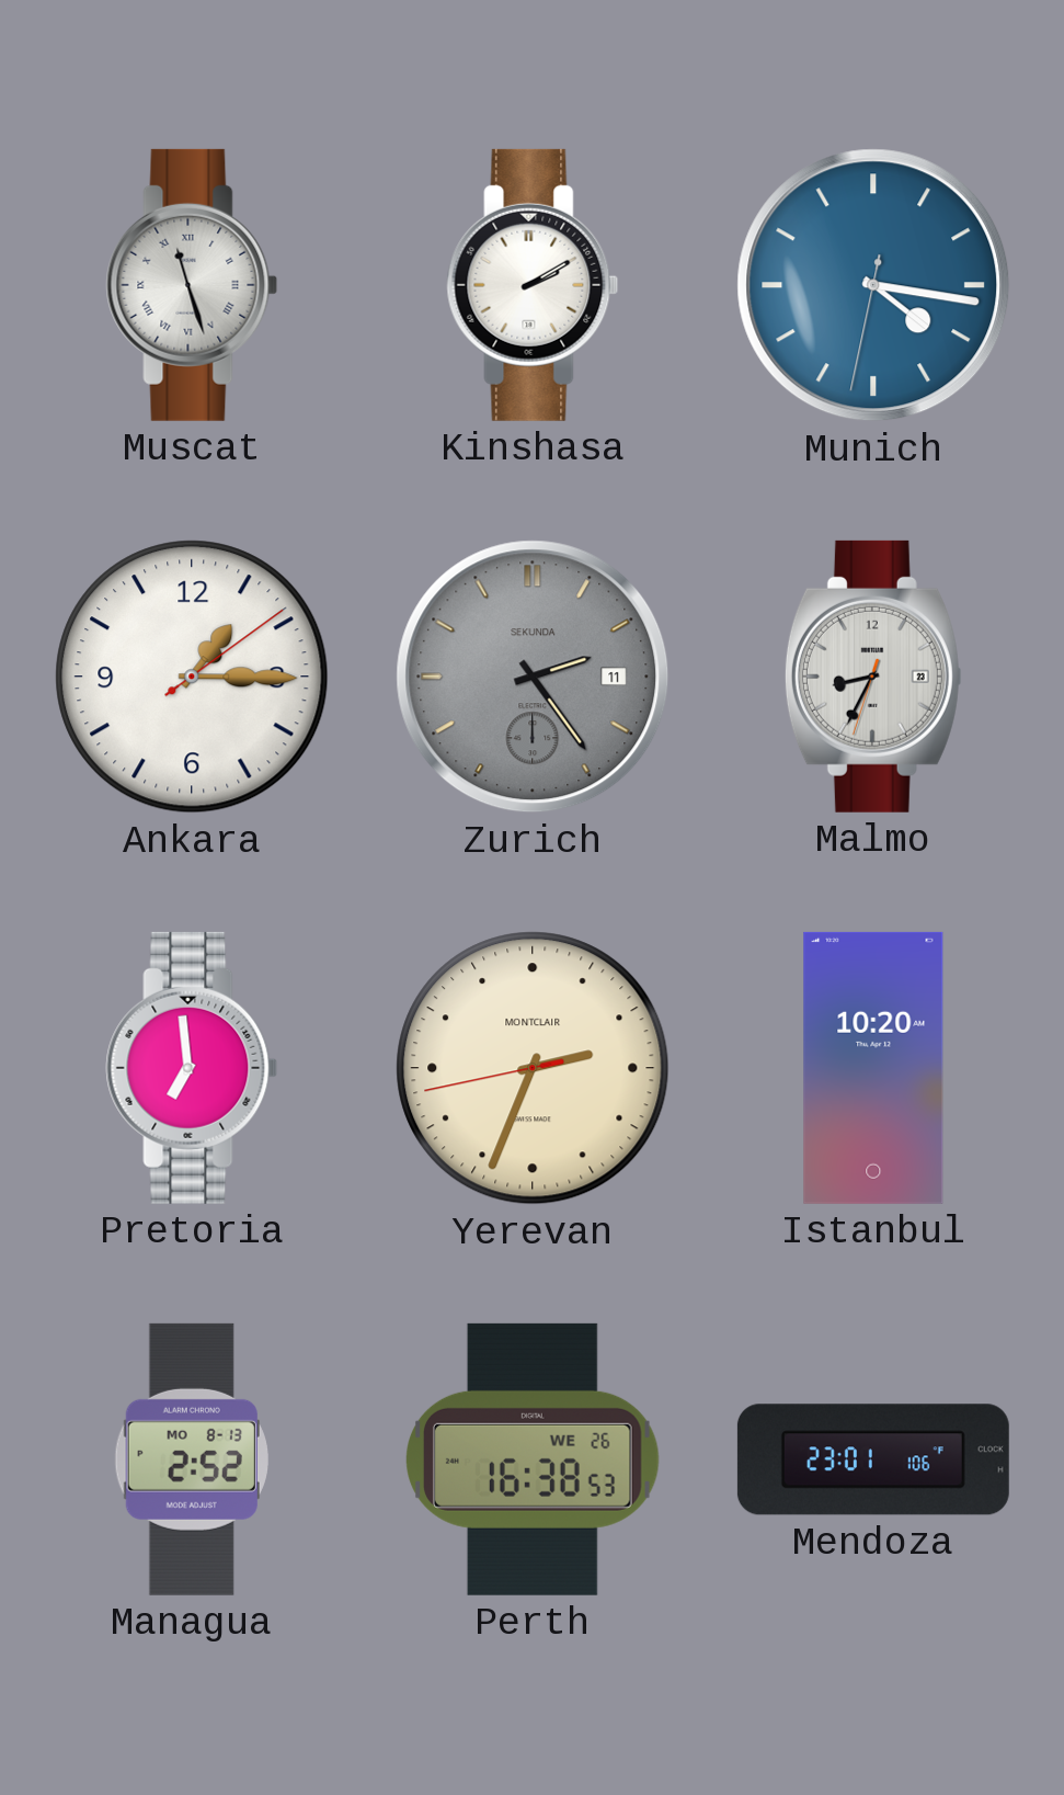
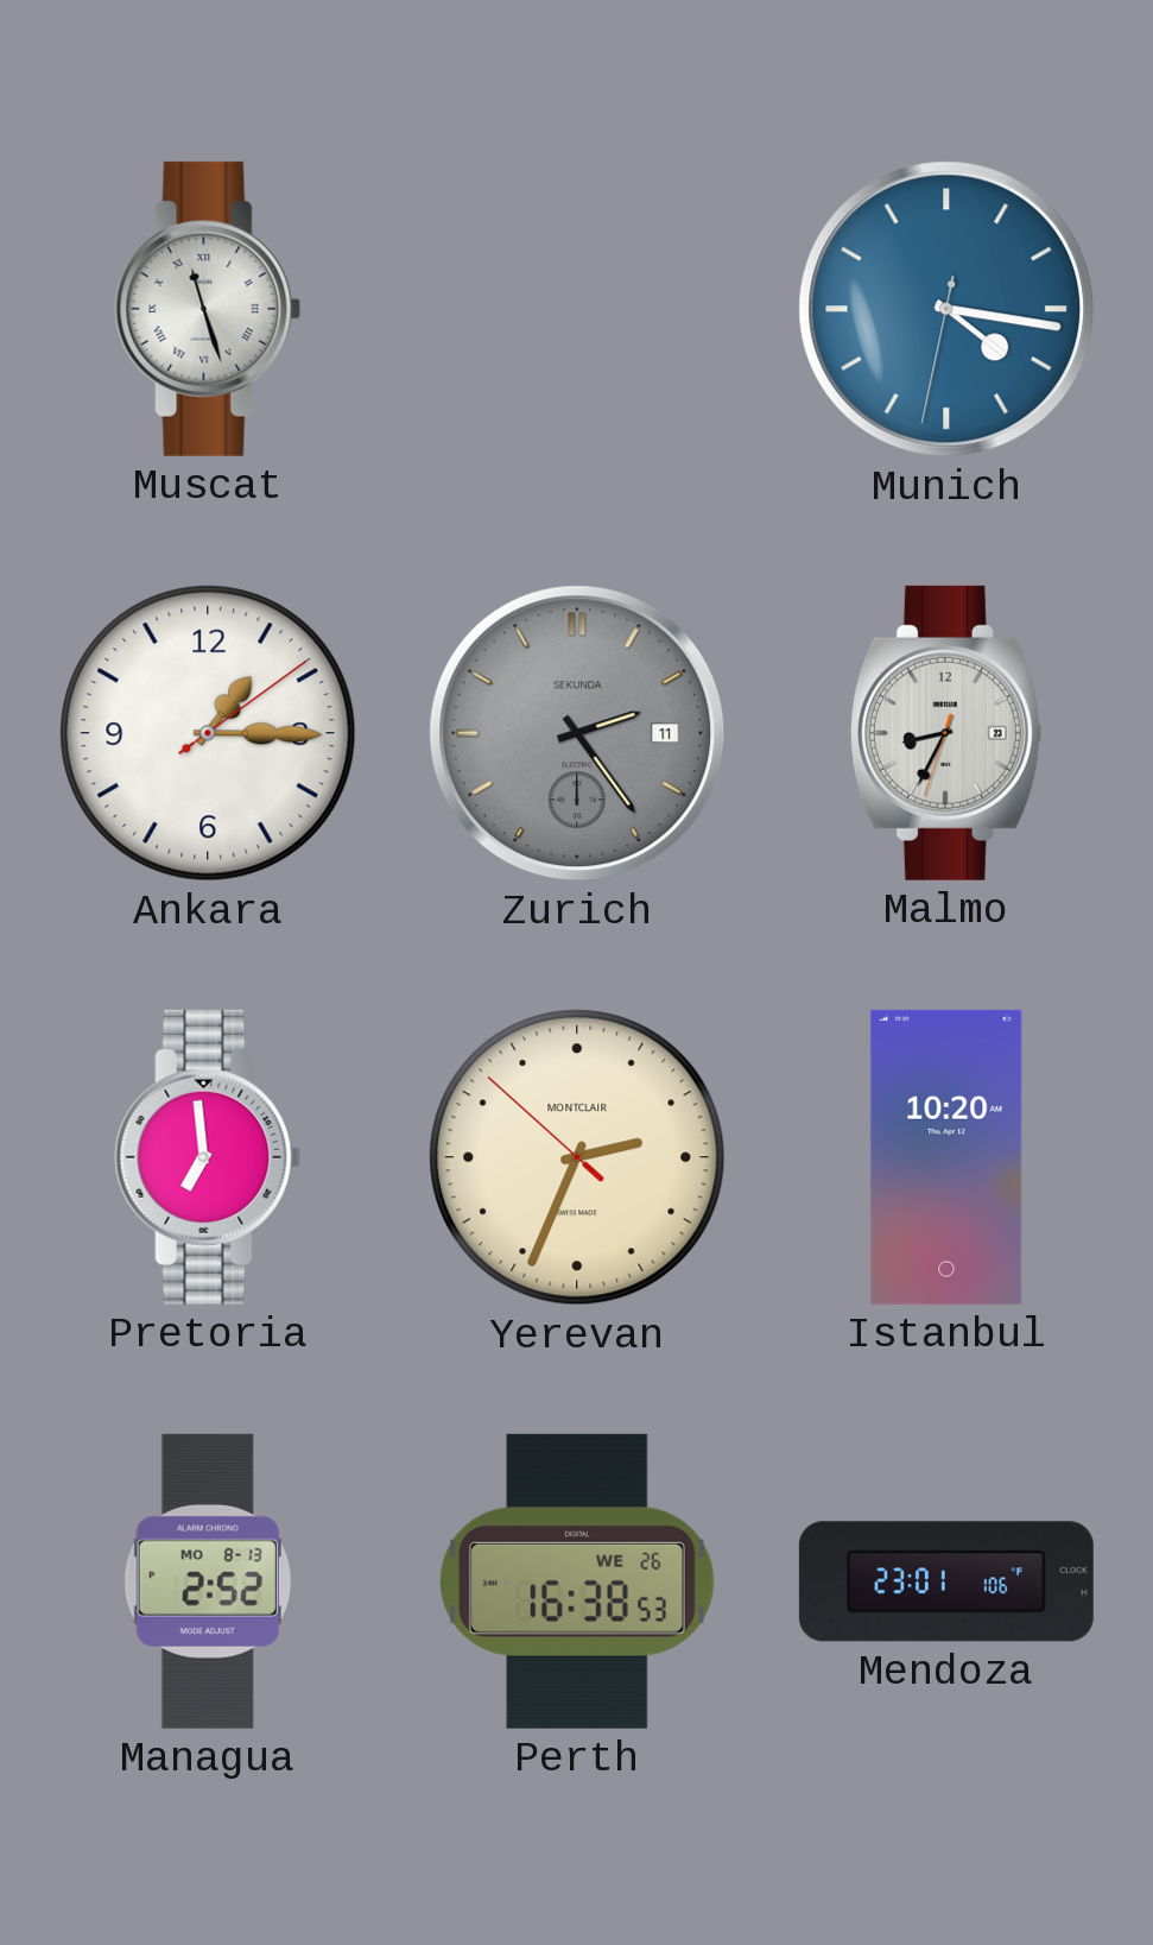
Kinshasa: 2:10 -> none (533, 285)
Yerevan: 2:33:43 -> 2:33:52 (577, 1157)
